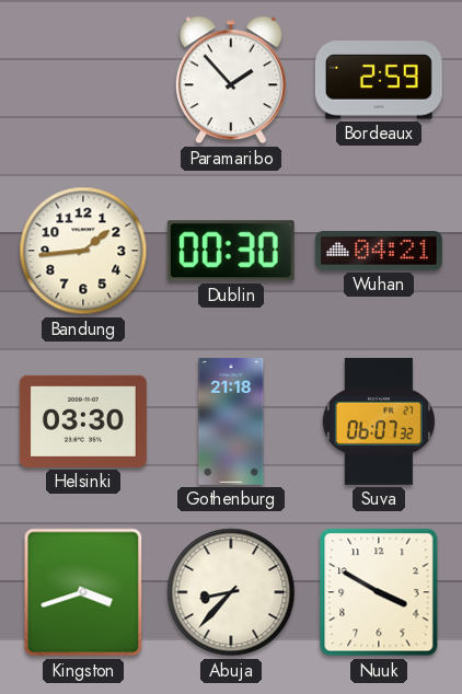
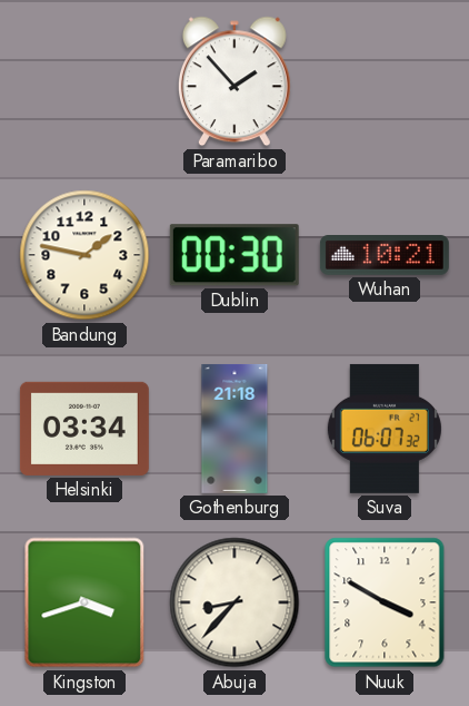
Bordeaux: 2:59 -> none (379, 80)
Bandung: 1:44 -> 1:47 (84, 255)
Wuhan: 04:21 -> 10:21 (385, 256)
Helsinki: 03:30 -> 03:34 (84, 429)
